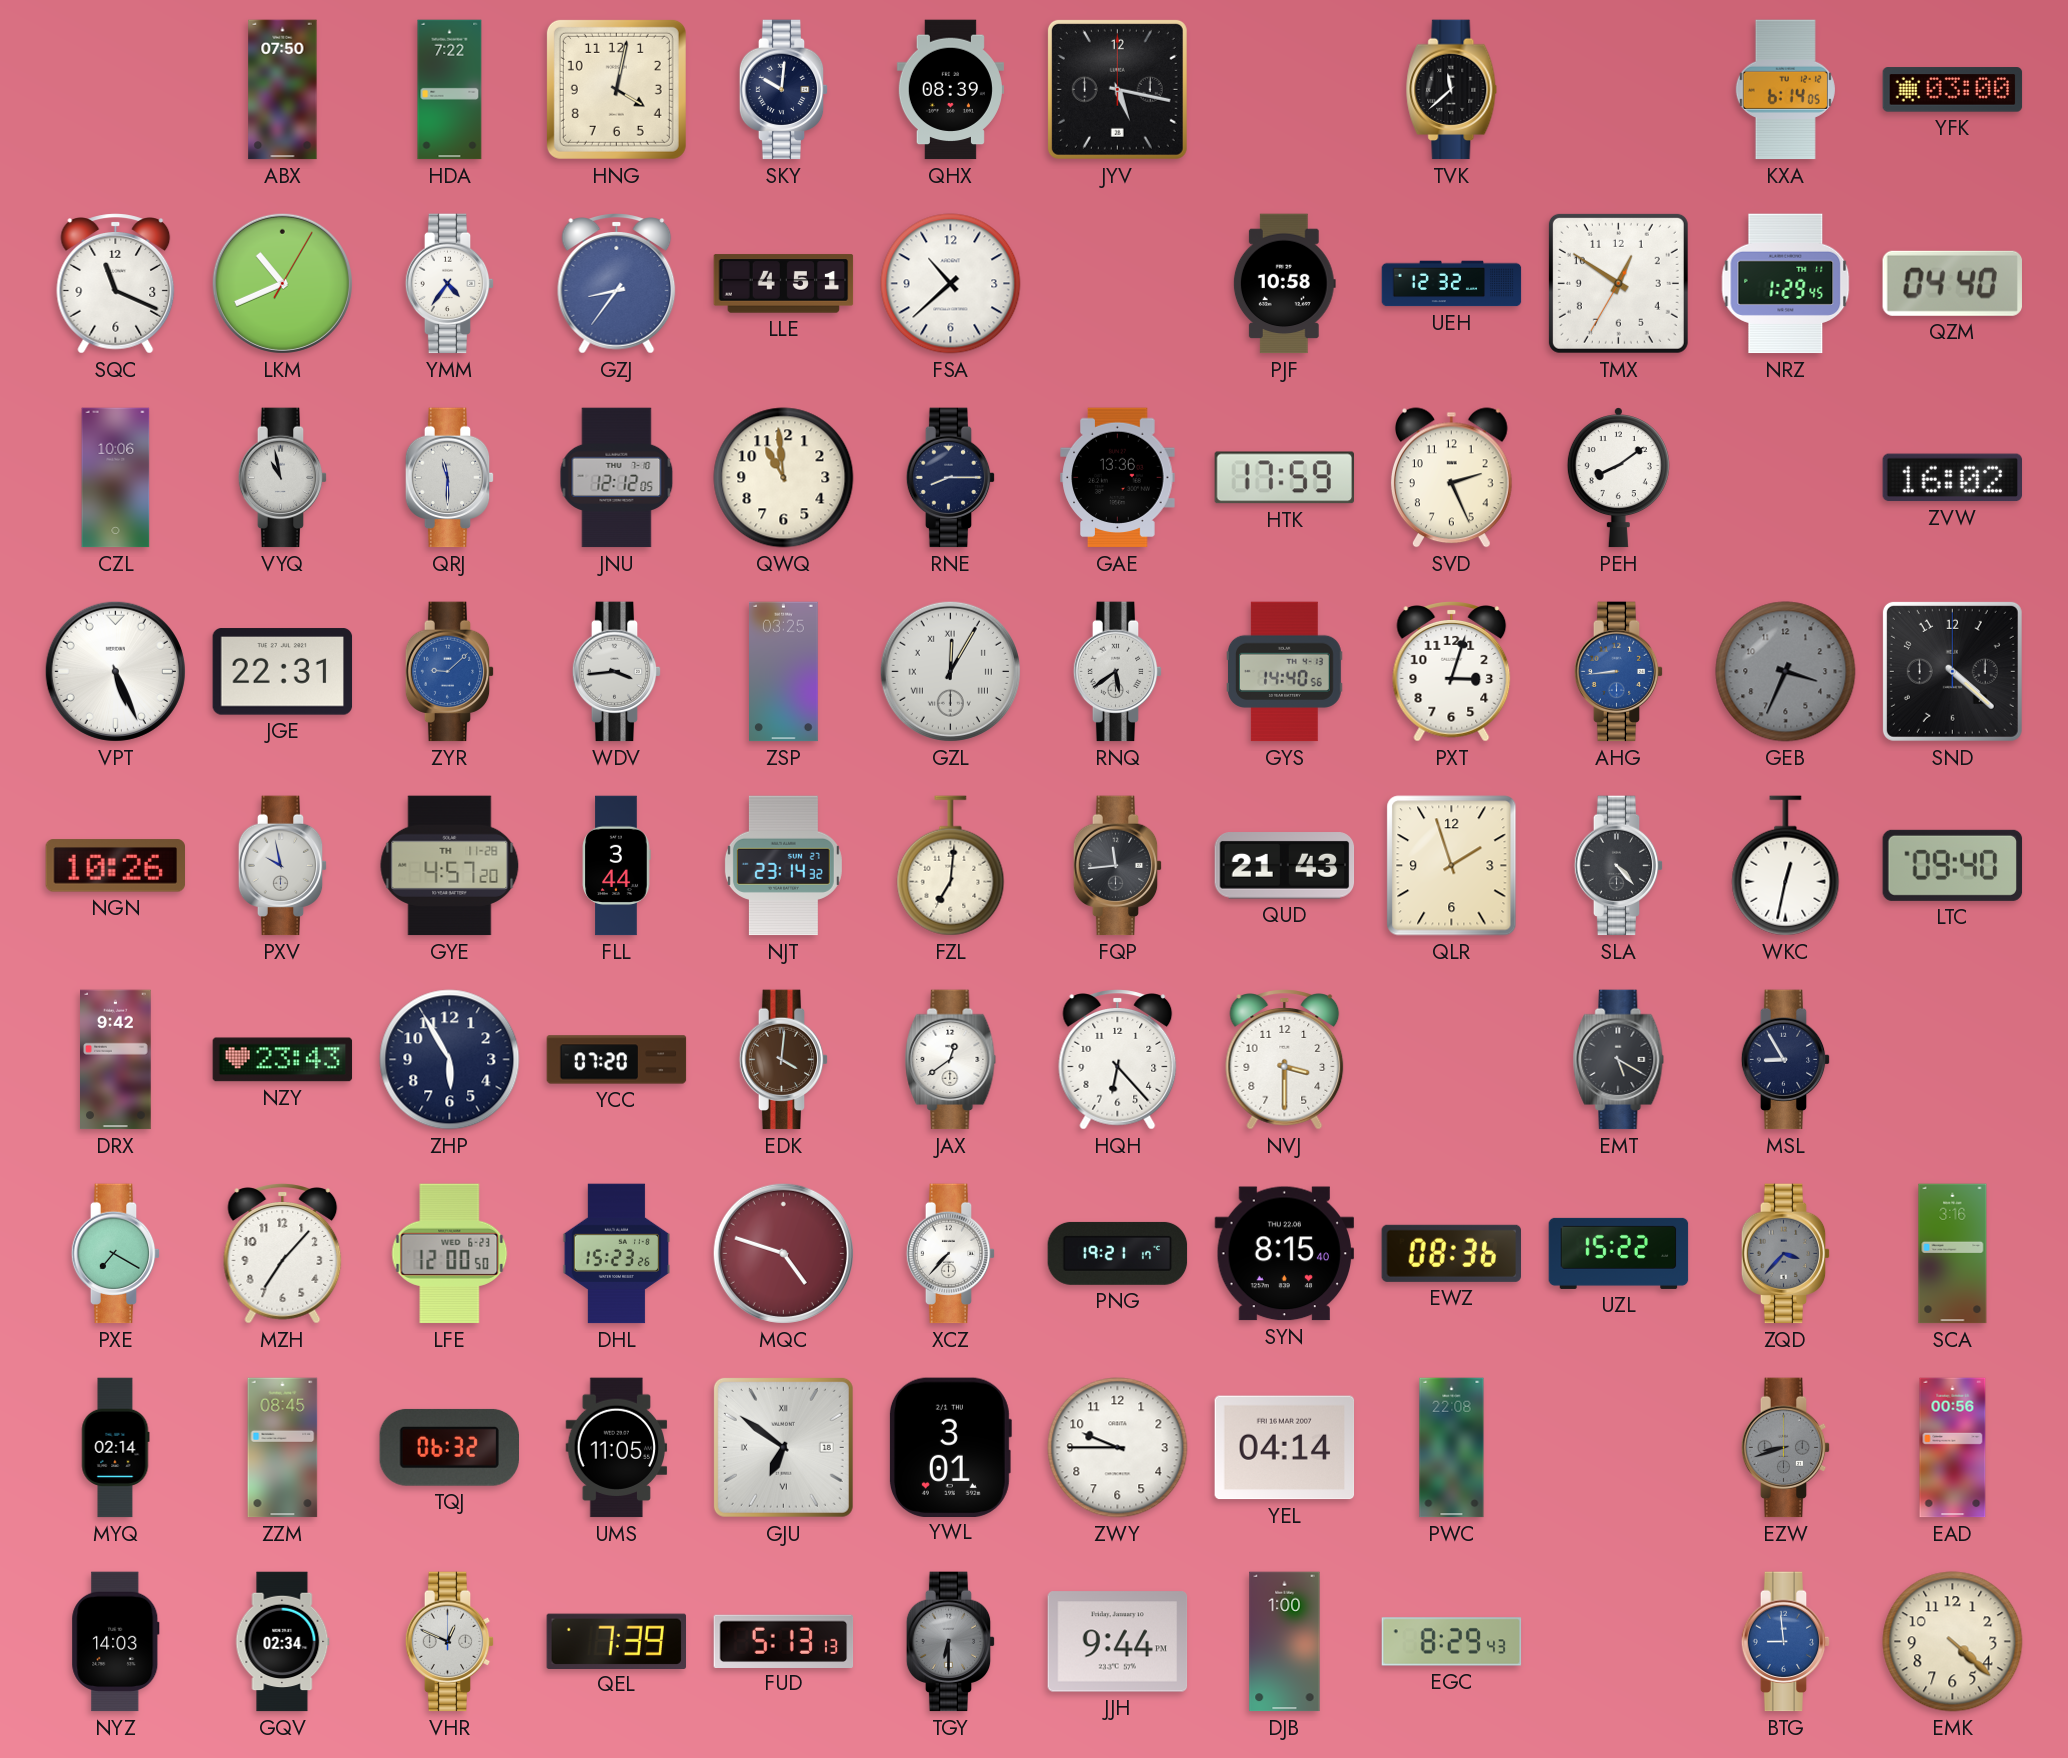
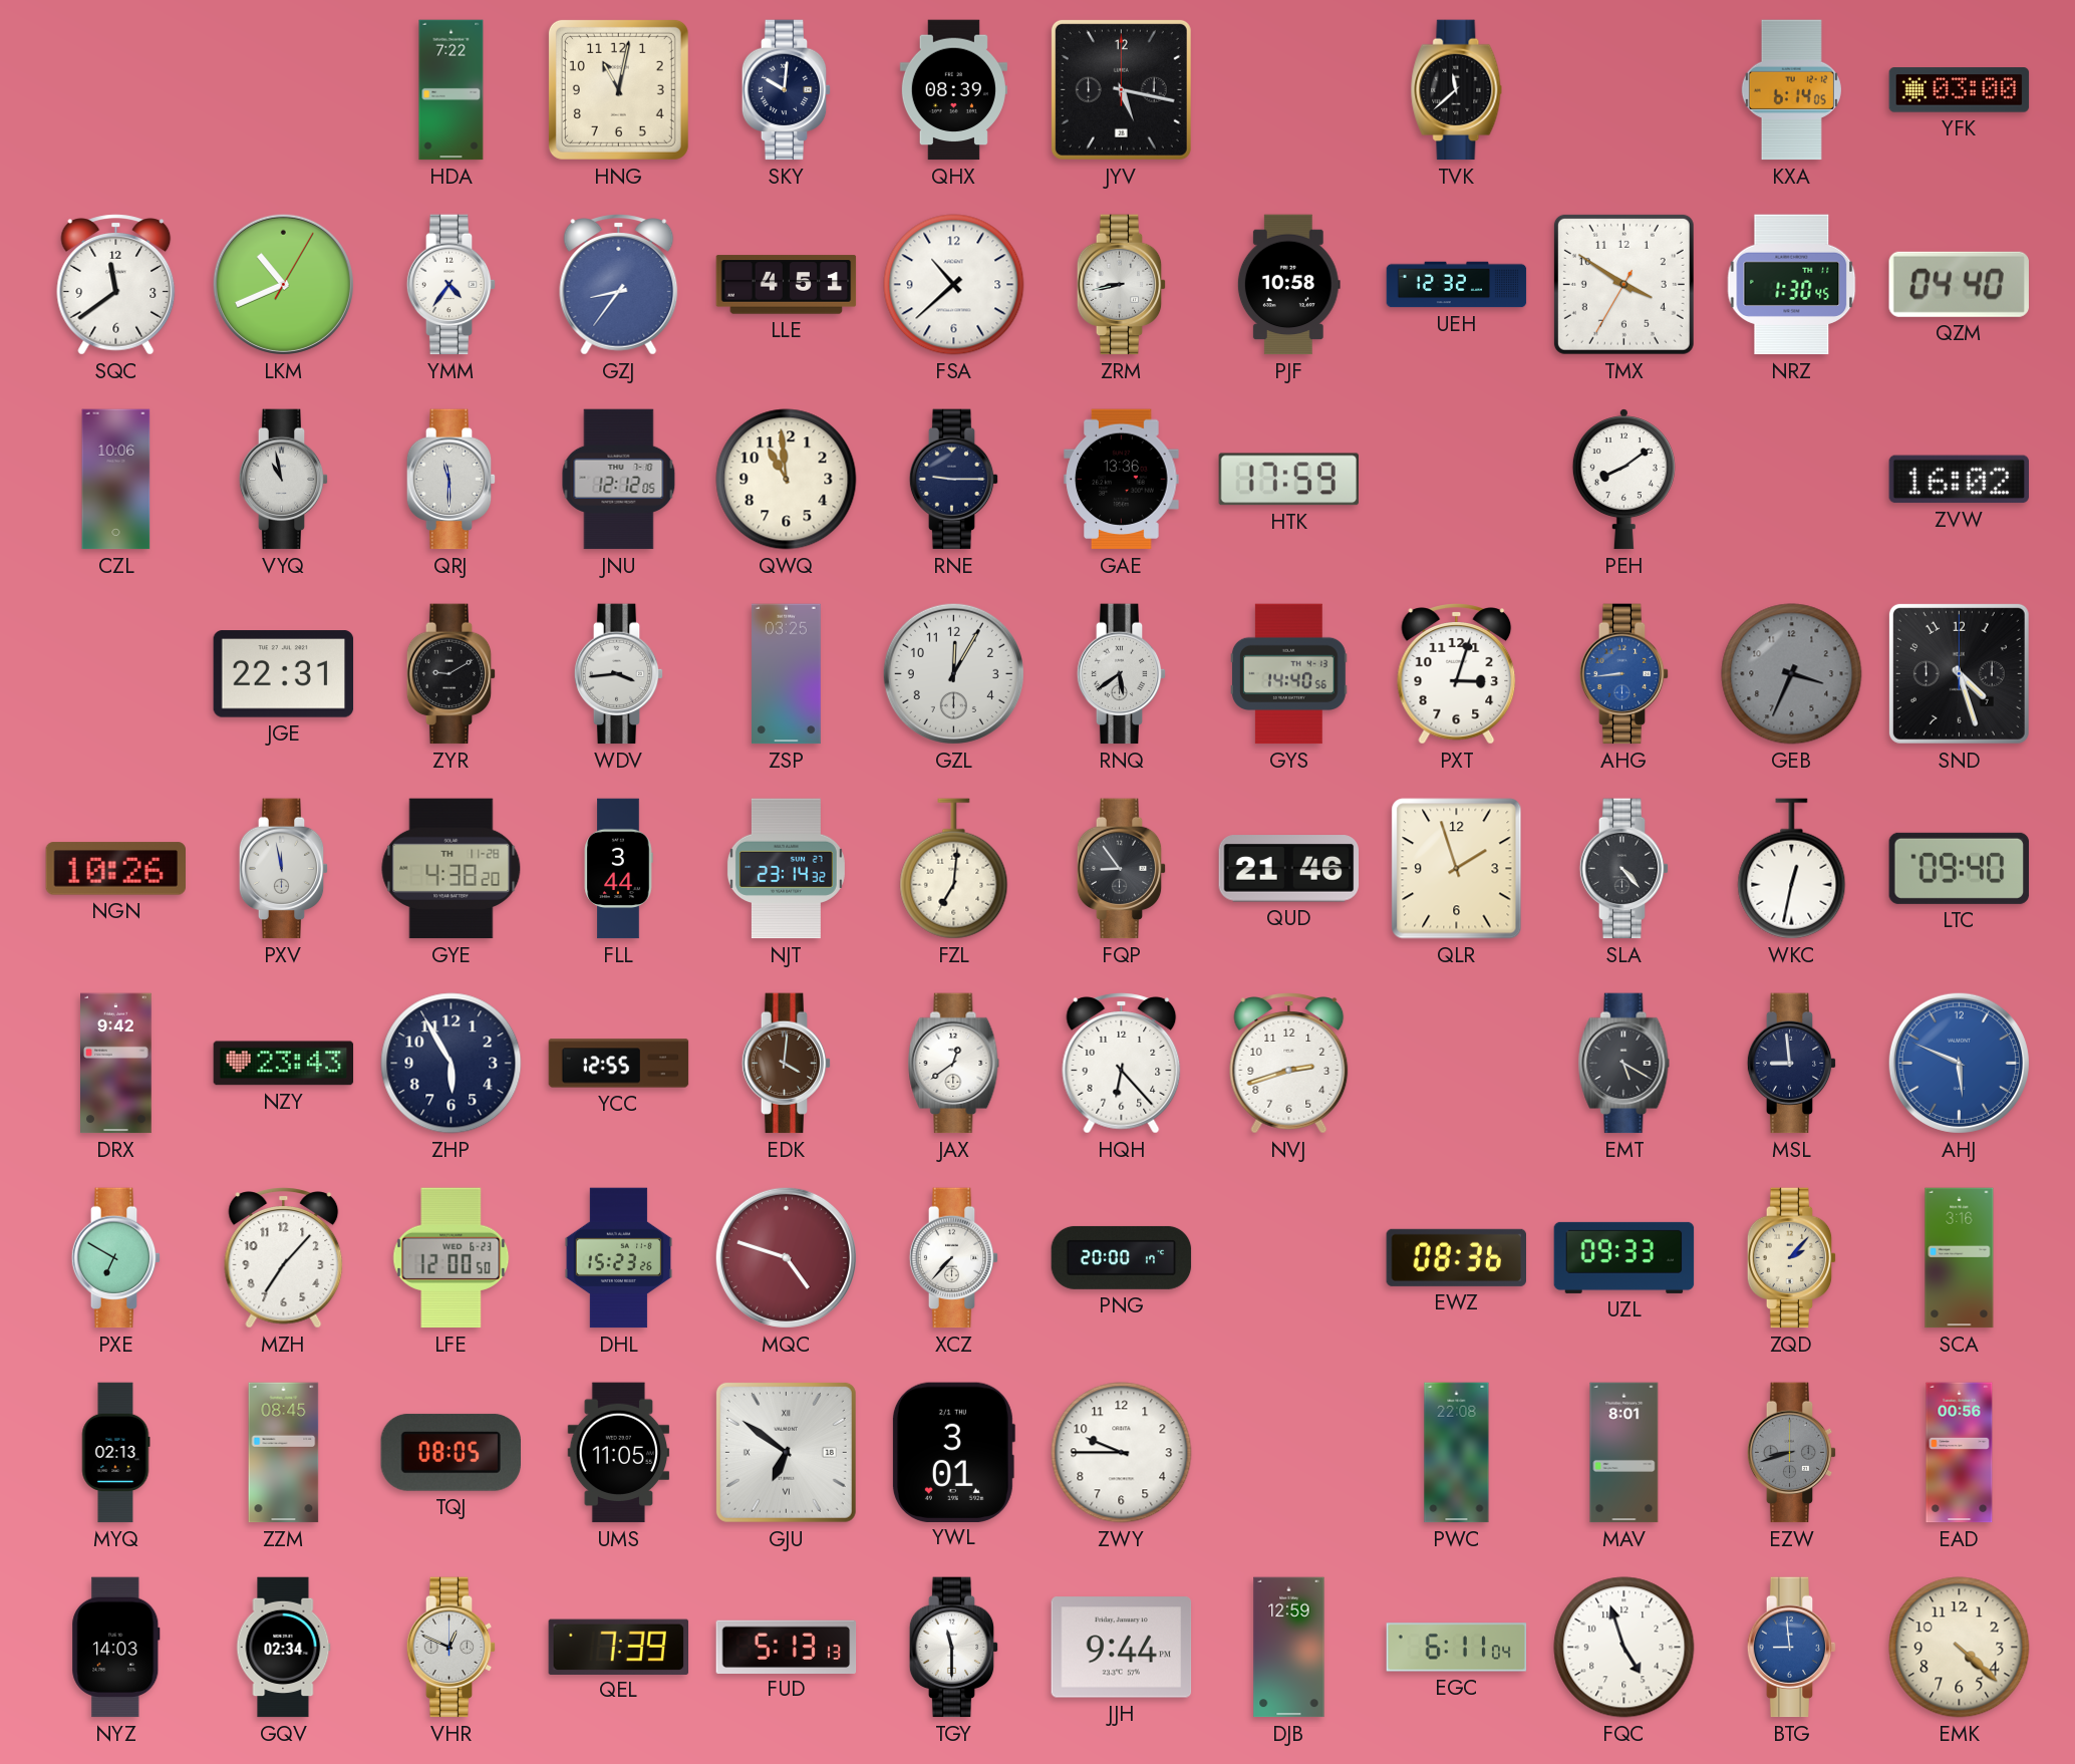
ABX: 07:50 -> none (283, 90)
HNG: 4:02 -> 11:02 (618, 89)
SQC: 11:19 -> 11:39 (116, 285)
ZRM: none -> 8:43 (1122, 285)
TMX: 12:50 -> 3:50 (1623, 284)
NRZ: 1:29 -> 1:30 (1792, 285)
RNE: 8:15 -> 9:15 (954, 480)
SVD: 2:26 -> none (1451, 478)
VPT: 5:26 -> none (115, 671)
ZYR: 9:08 -> 9:10 (452, 674)
ZYR dial: blue -> black (452, 674)
GZL numerals: Roman -> Arabic (953, 673)
SND: 4:22 -> 4:27 (1959, 673)
PXV: 9:58 -> 11:58 (284, 869)
GYE: 4:57 -> 4:38 (452, 869)
FQP: 11:44 -> 8:54 (1122, 869)
QUD: 21:43 -> 21:46 (1289, 869)
YCC: 07:20 -> 12:55 (619, 1064)
NVJ: 3:30 -> 2:42 (1289, 1064)
MSL: 8:55 -> 8:59 (1792, 1064)
AHJ: none -> 5:49 (1959, 1063)
PXE: 7:20 -> 6:50 (116, 1258)
PNG: 19:21 -> 20:00 (1122, 1257)
SYN: 8:15 -> none (1284, 1254)
UZL: 15:22 -> 09:33 (1624, 1257)
ZQD: 3:37 -> 2:07 (1792, 1258)
ZQD dial: grey -> cream (1792, 1258)
MYQ: 02:14 -> 02:13 (115, 1453)
TQJ: 06:32 -> 08:05 (451, 1452)
YEL: 04:14 -> none (1285, 1448)
MAV: none -> 8:01 (1624, 1453)
TGY: 6:30 -> 11:30 (954, 1648)
TGY dial: grey -> white (954, 1648)
DJB: 1:00 -> 12:59 (1289, 1648)
EGC: 8:29 -> 6:11 (1457, 1648)
FQC: none -> 4:57 (1624, 1648)
